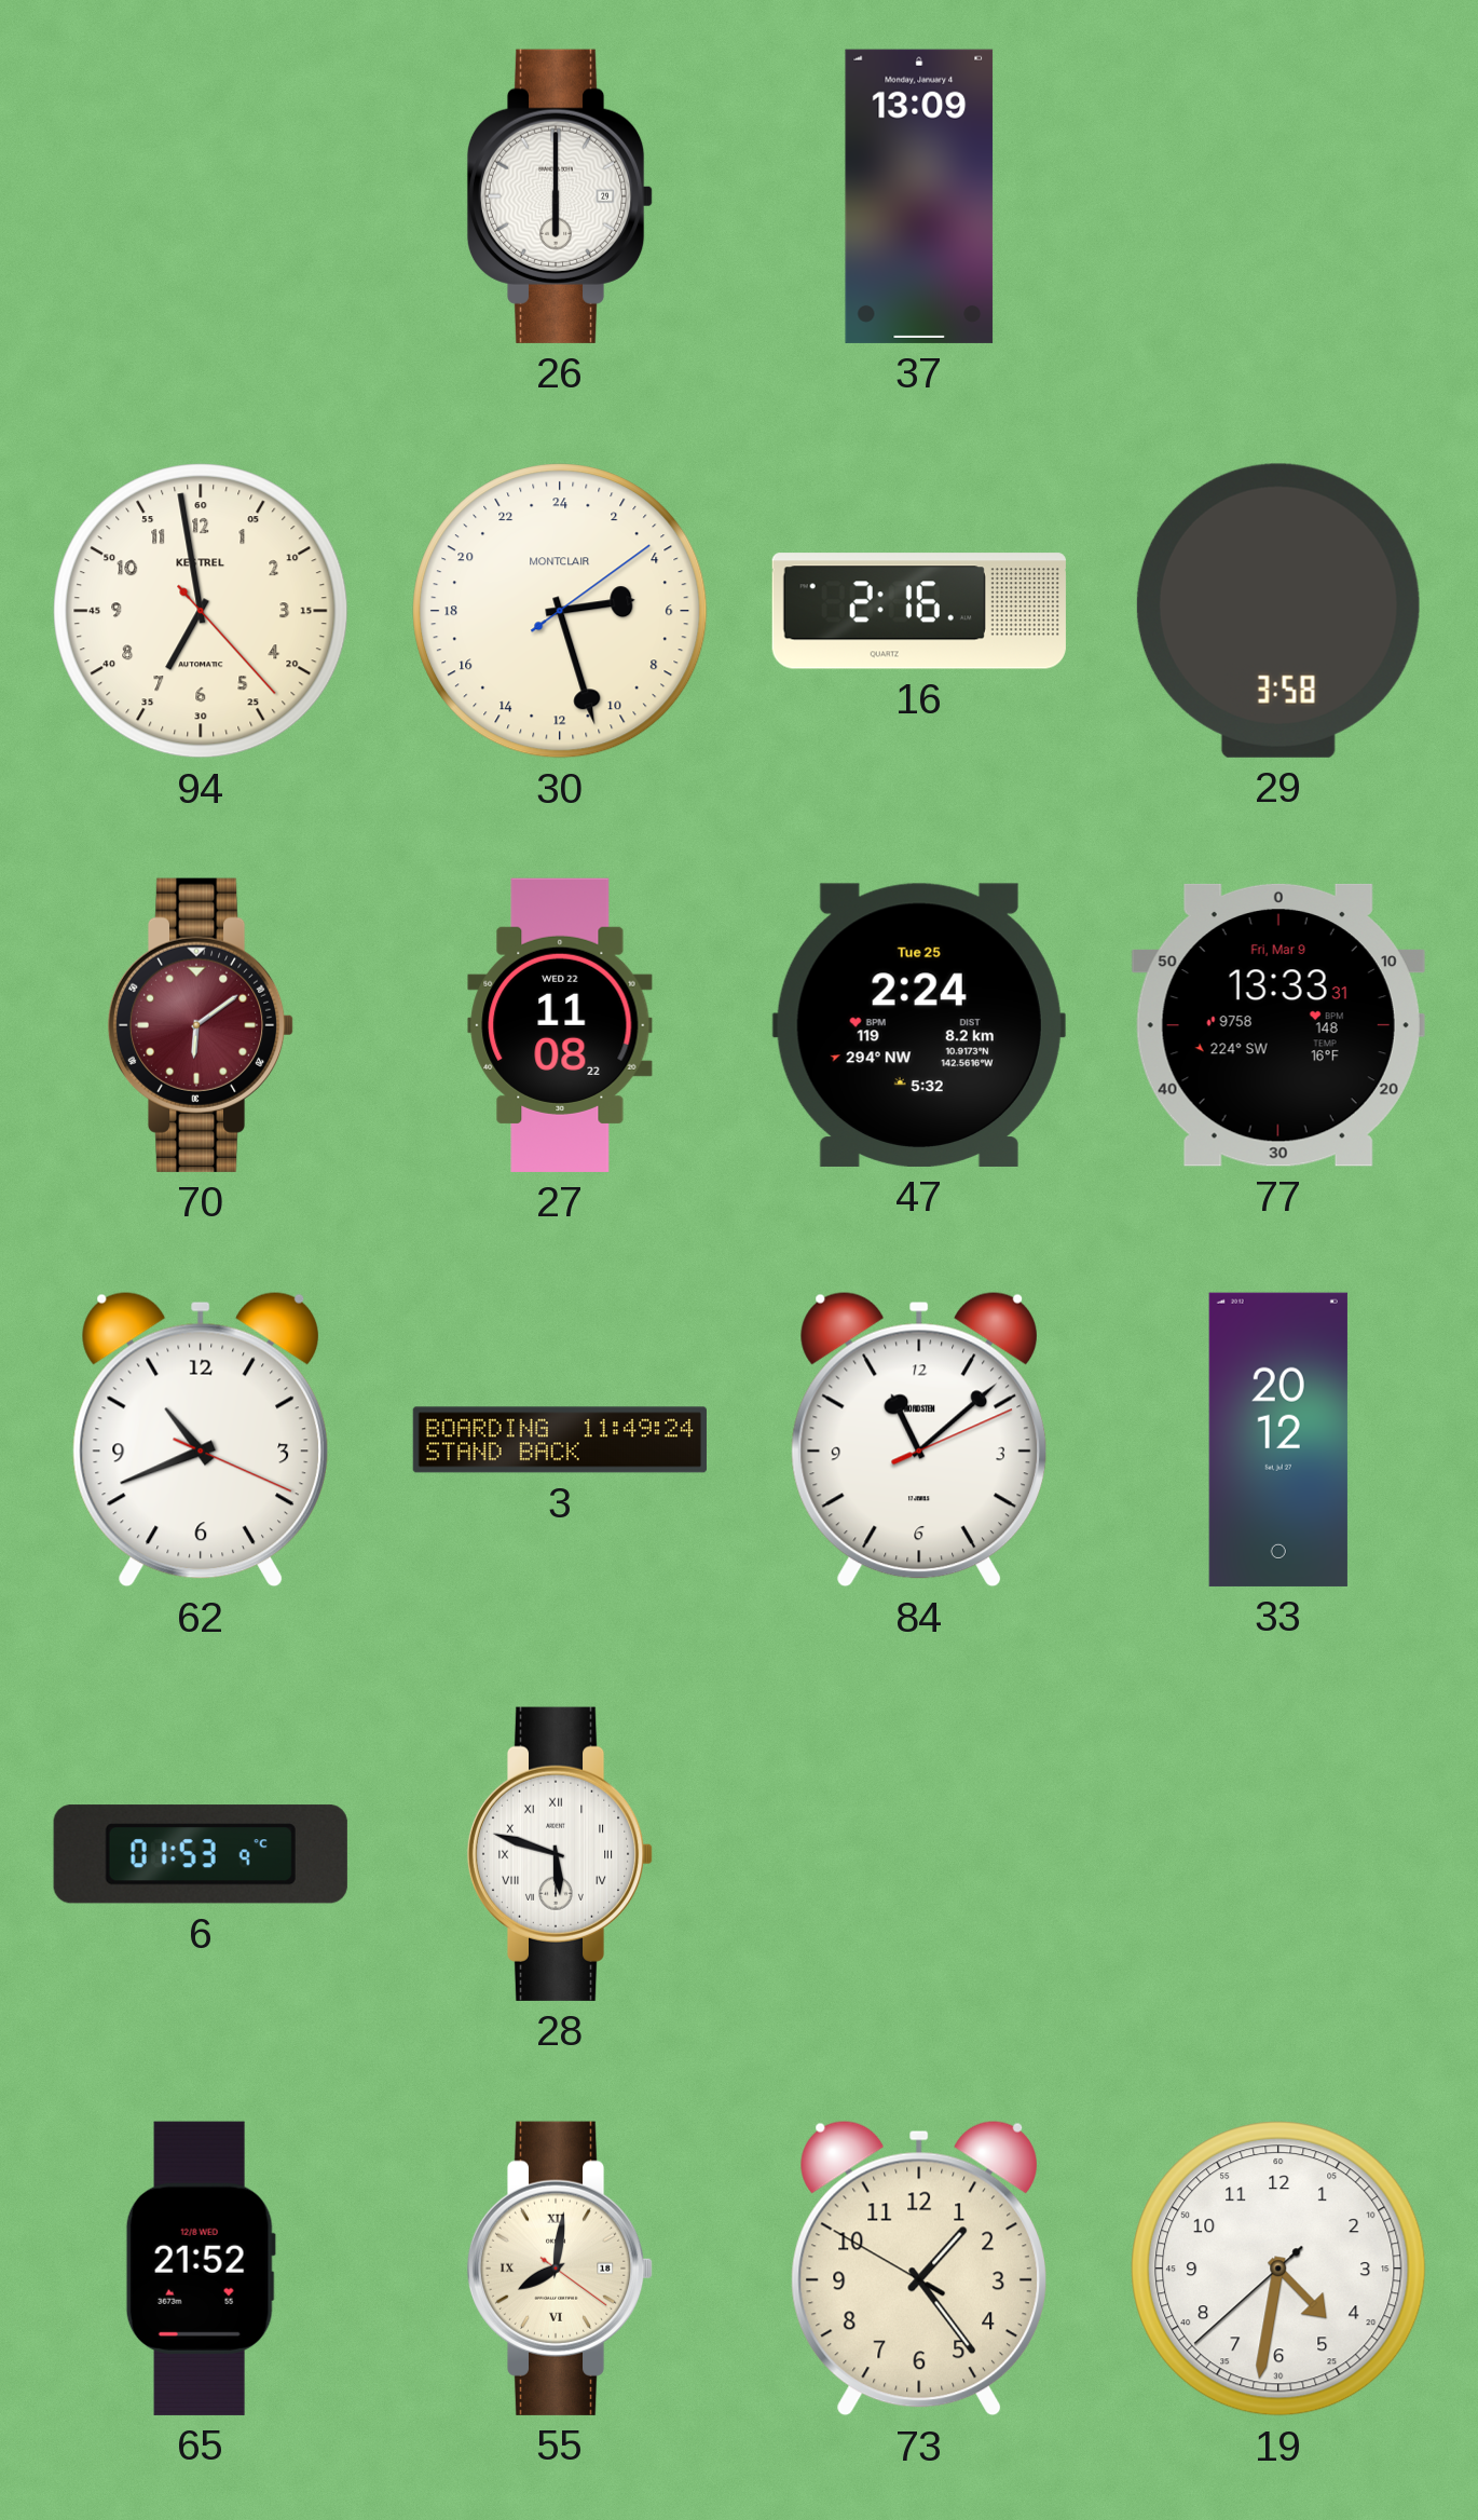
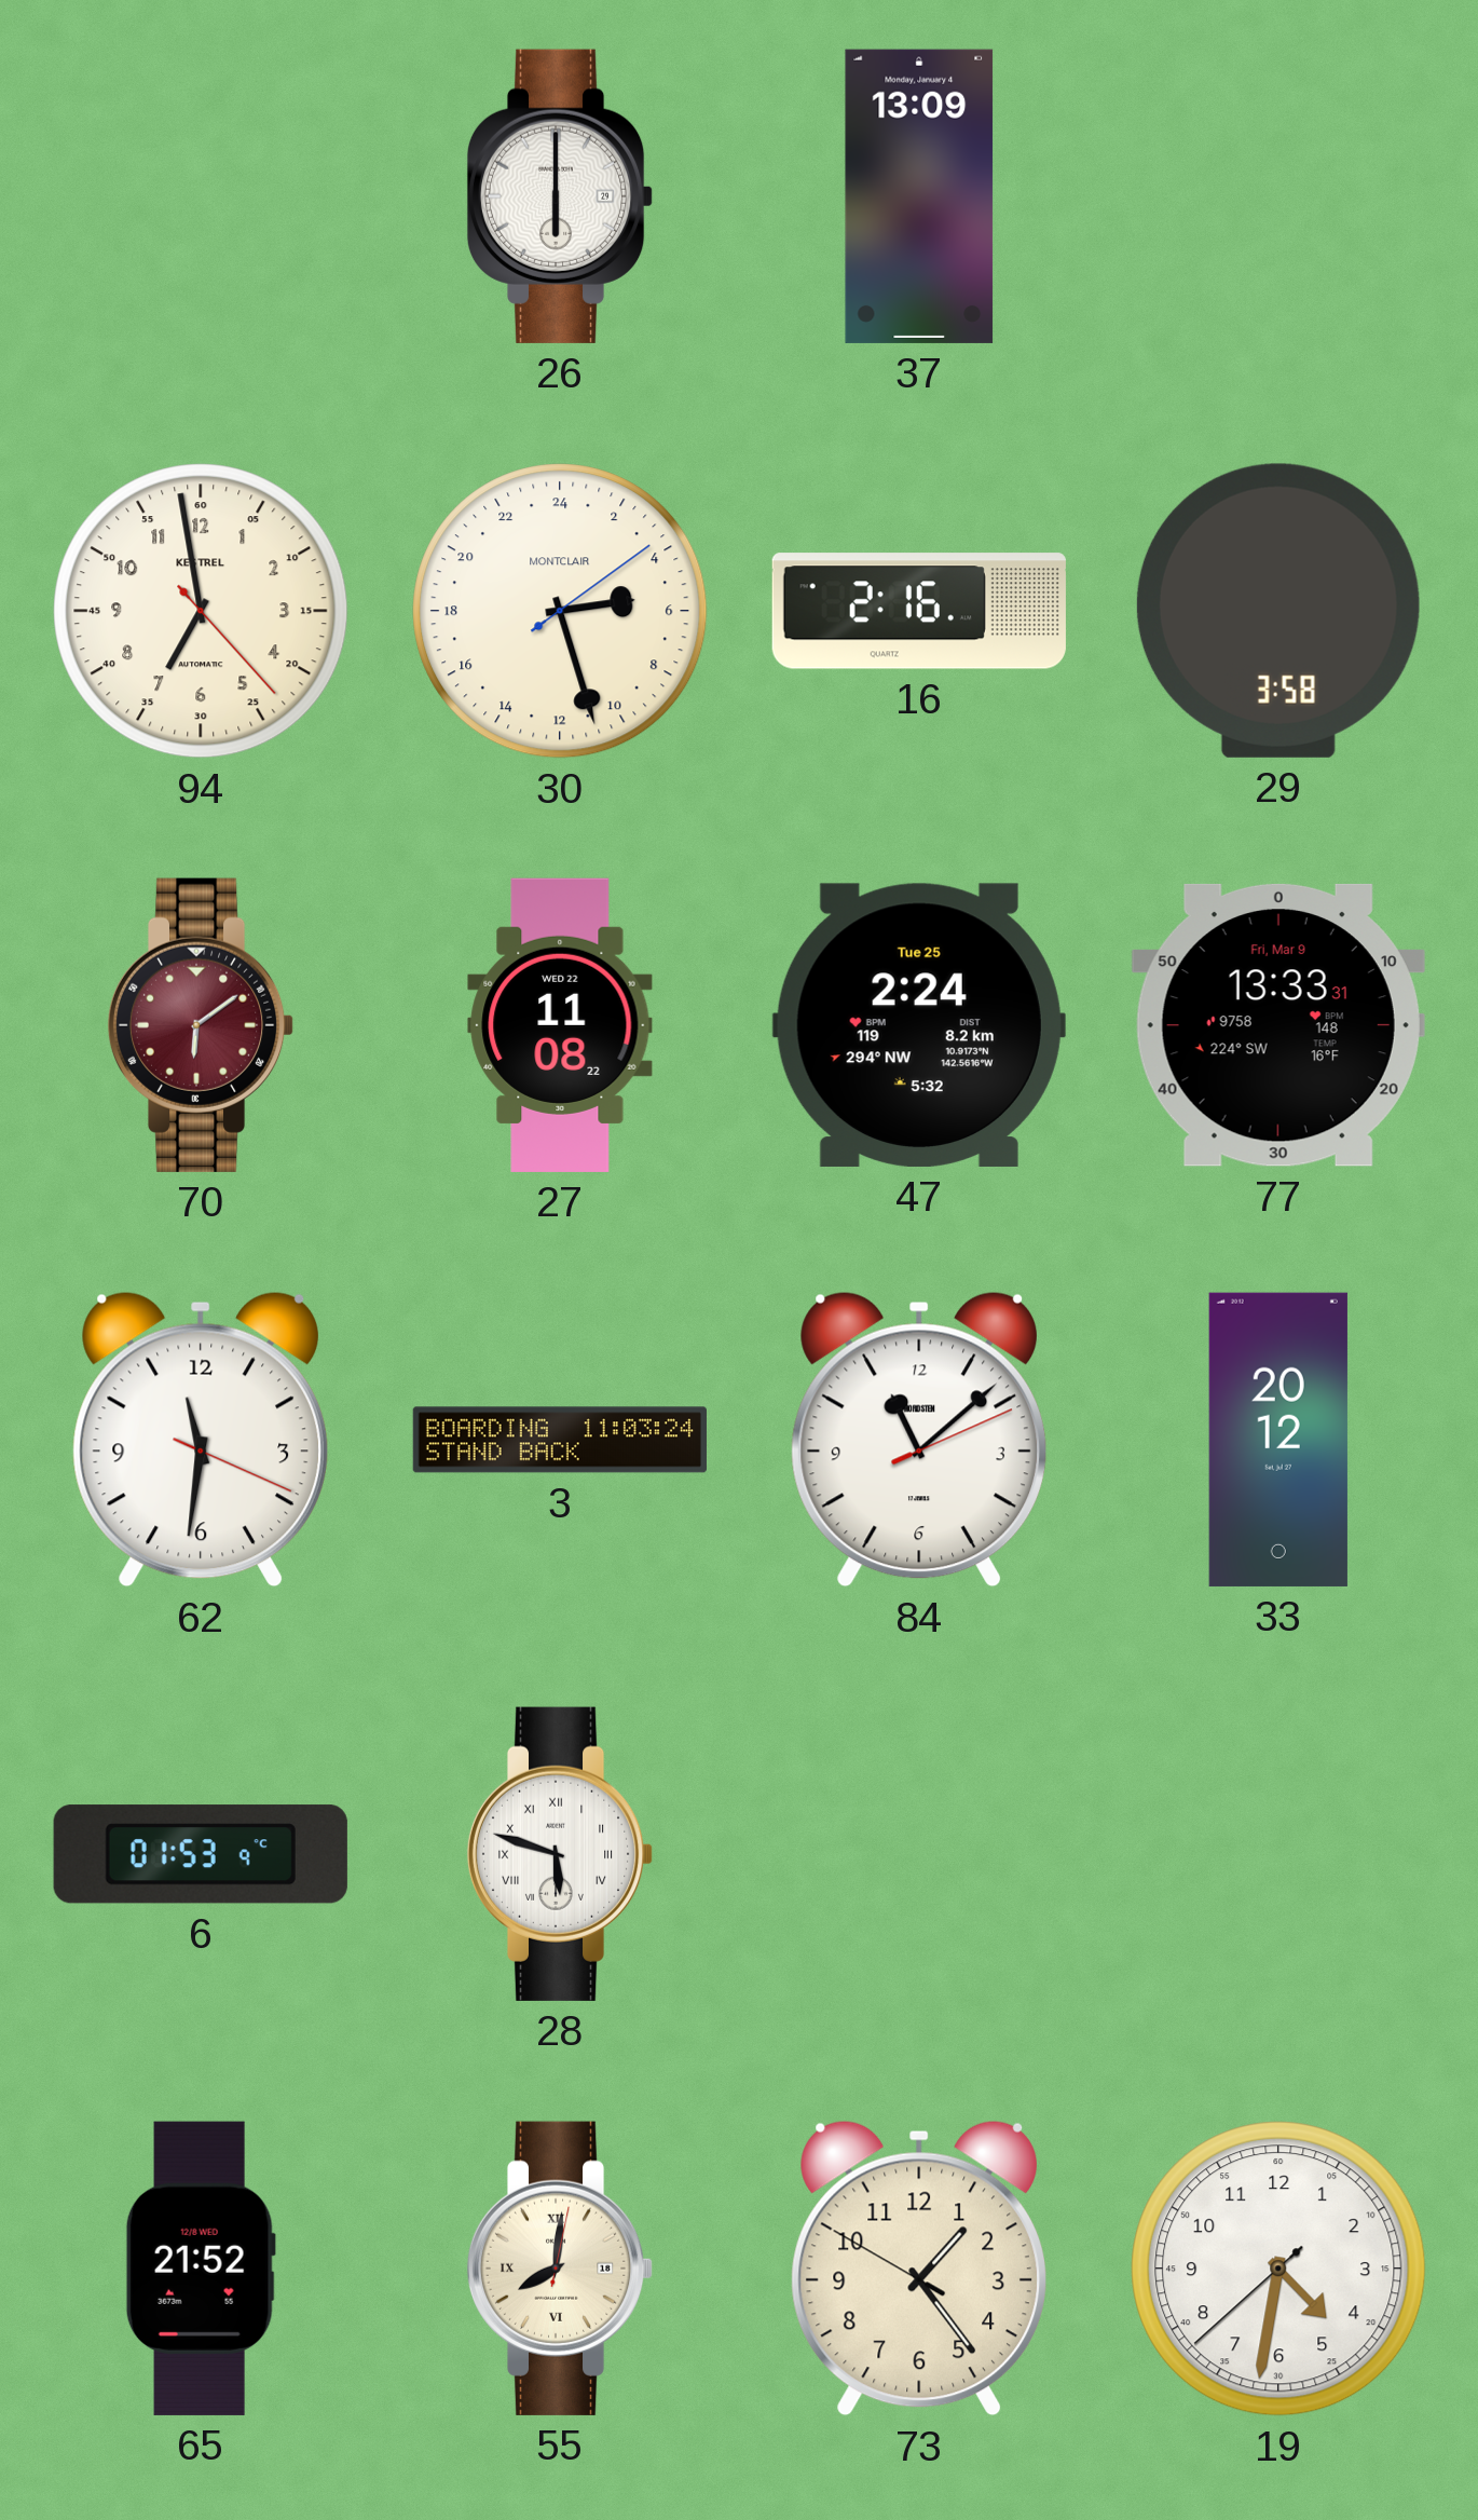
62: 10:41 -> 11:31 (200, 1440)
3: 11:49 -> 11:03 (559, 1440)
55: 8:01:21 -> 8:01:02 (560, 2269)
